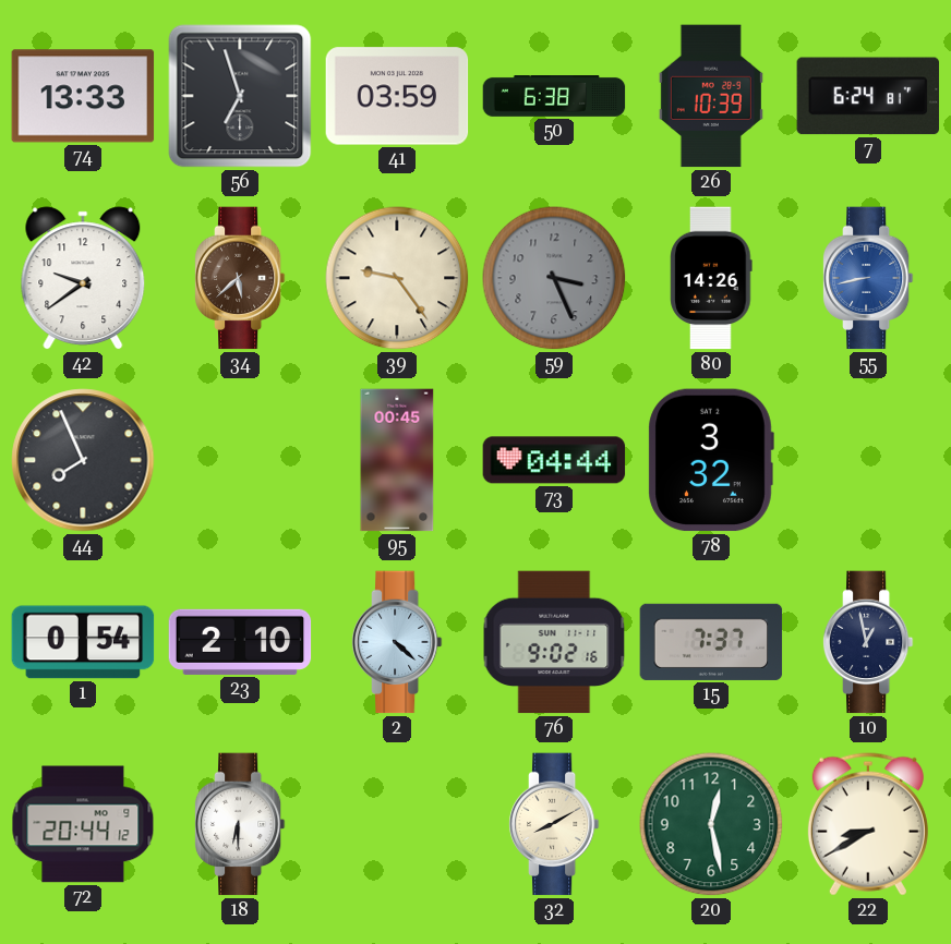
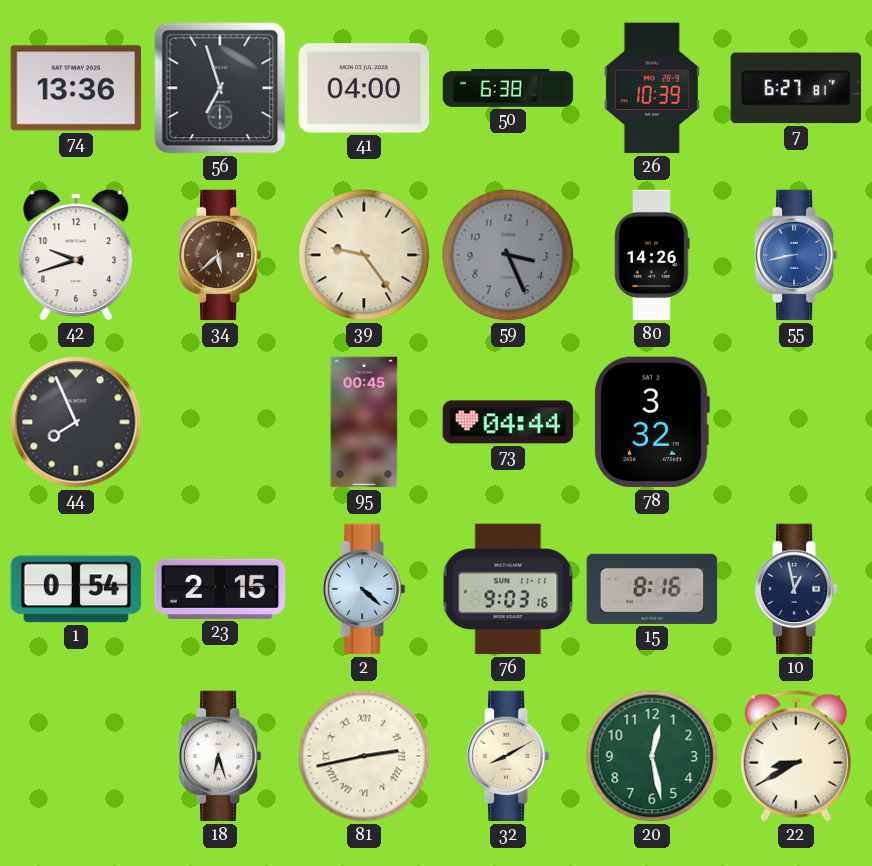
74: 13:33 -> 13:36 (76, 88)
41: 03:59 -> 04:00 (364, 88)
7: 6:24 -> 6:27 (795, 88)
42: 9:39 -> 9:42 (76, 255)
23: 2:10 -> 2:15 (220, 589)
76: 9:02 -> 9:03 (508, 589)
15: 7:37 -> 8:16 (652, 589)
72: 20:44 -> none (83, 824)
18: 6:30 -> 6:27 (220, 756)
81: none -> 2:43 (364, 756)
